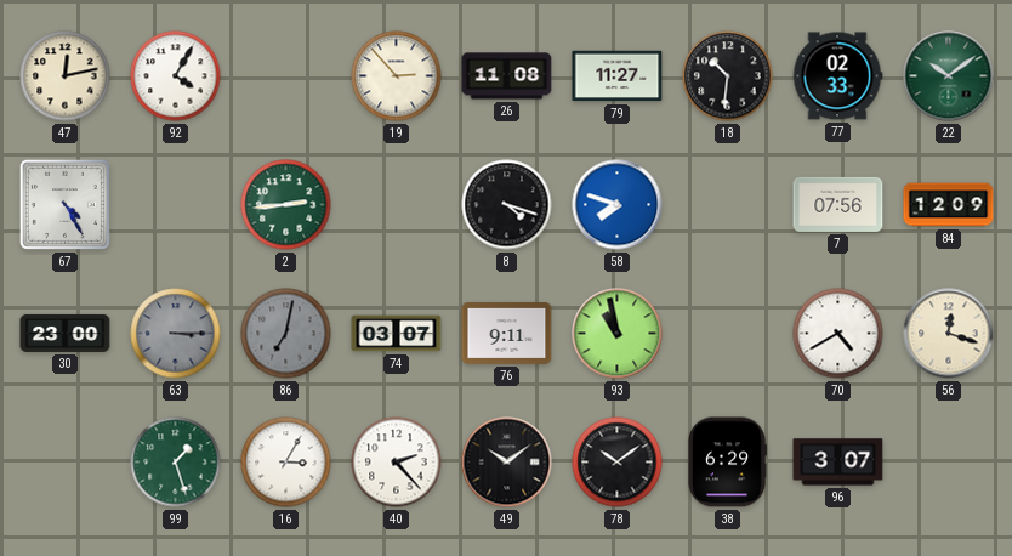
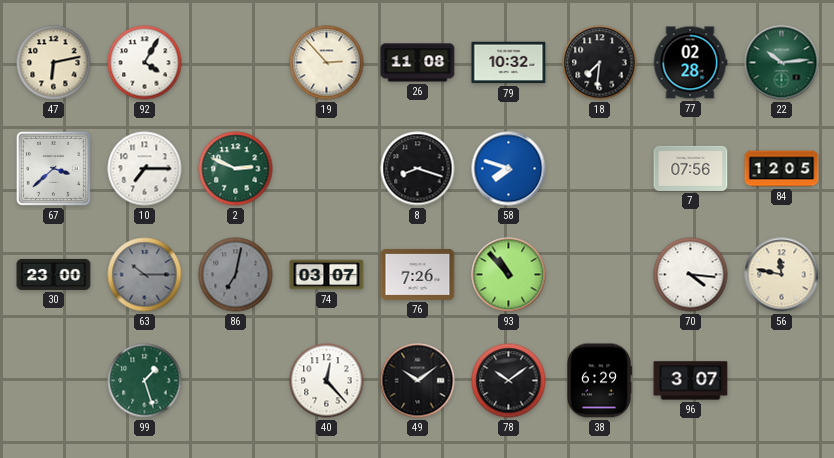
47: 12:13 -> 6:13 (54, 63)
79: 11:27 -> 10:32 (509, 63)
18: 10:31 -> 7:31 (600, 63)
77: 02:33 -> 02:28 (690, 63)
22: 10:09 -> 10:14 (782, 63)
67: 4:25 -> 3:38 (53, 168)
10: none -> 7:15 (145, 169)
2: 2:44 -> 2:49 (236, 169)
8: 4:18 -> 8:18 (418, 169)
84: 12:09 -> 12:05 (782, 169)
63: 3:15 -> 10:15 (145, 275)
76: 9:11 -> 7:26 (418, 274)
93: 10:58 -> 10:53 (509, 275)
70: 4:40 -> 4:16 (691, 275)
56: 12:18 -> 11:47 (782, 275)
16: 3:05 -> none (286, 463)
40: 2:23 -> 12:23 (327, 381)
